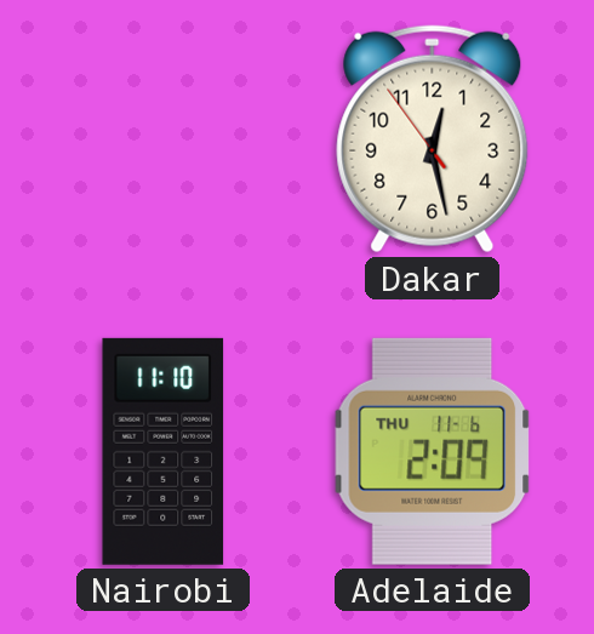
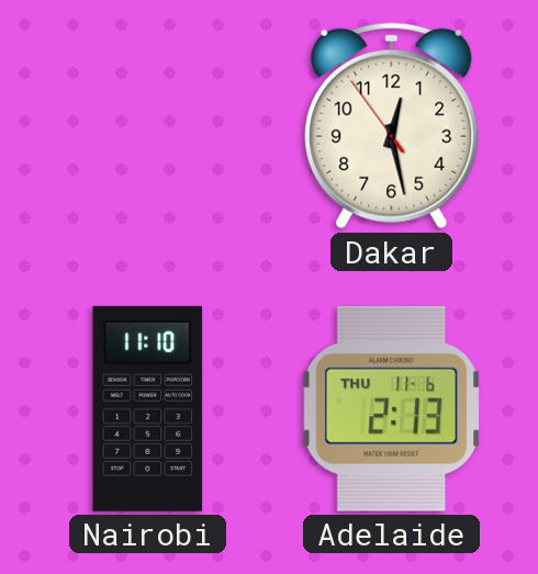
Adelaide: 2:09 -> 2:13 (392, 408)
